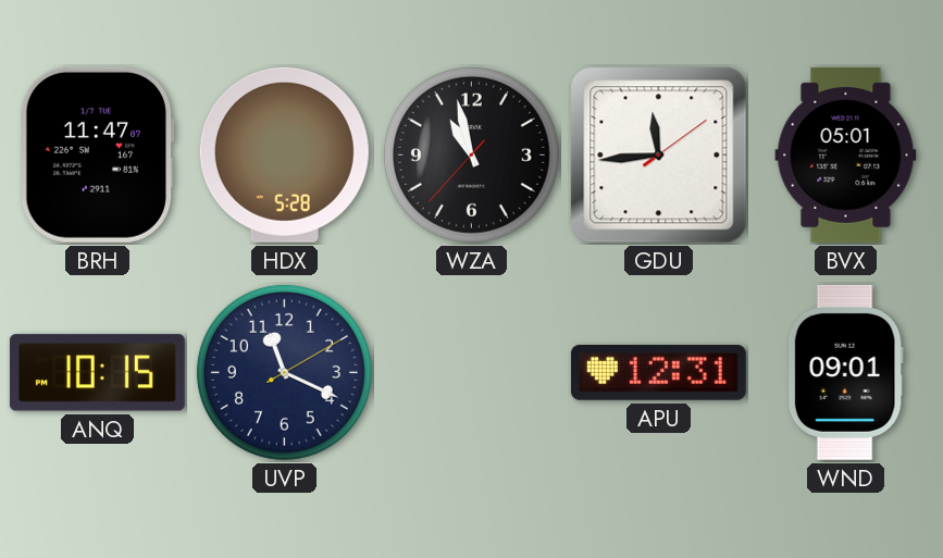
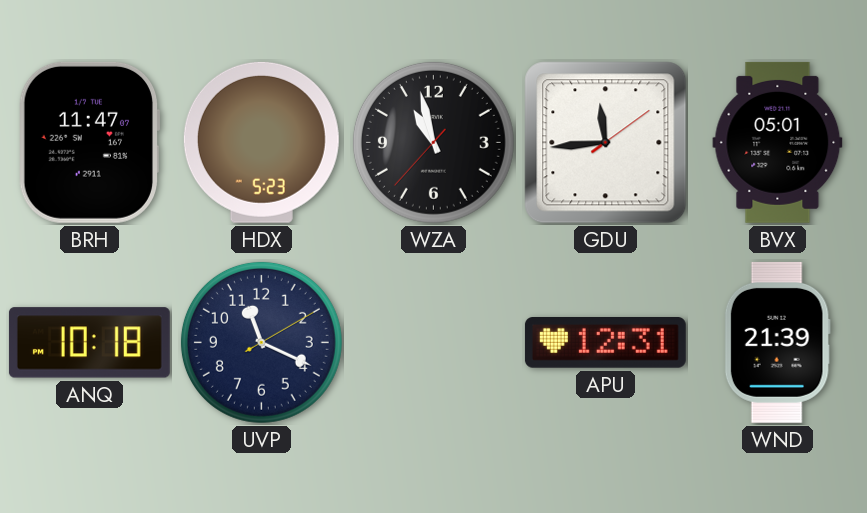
HDX: 5:28 -> 5:23 (261, 142)
ANQ: 10:15 -> 10:18 (89, 343)
WND: 09:01 -> 21:39 (777, 342)
